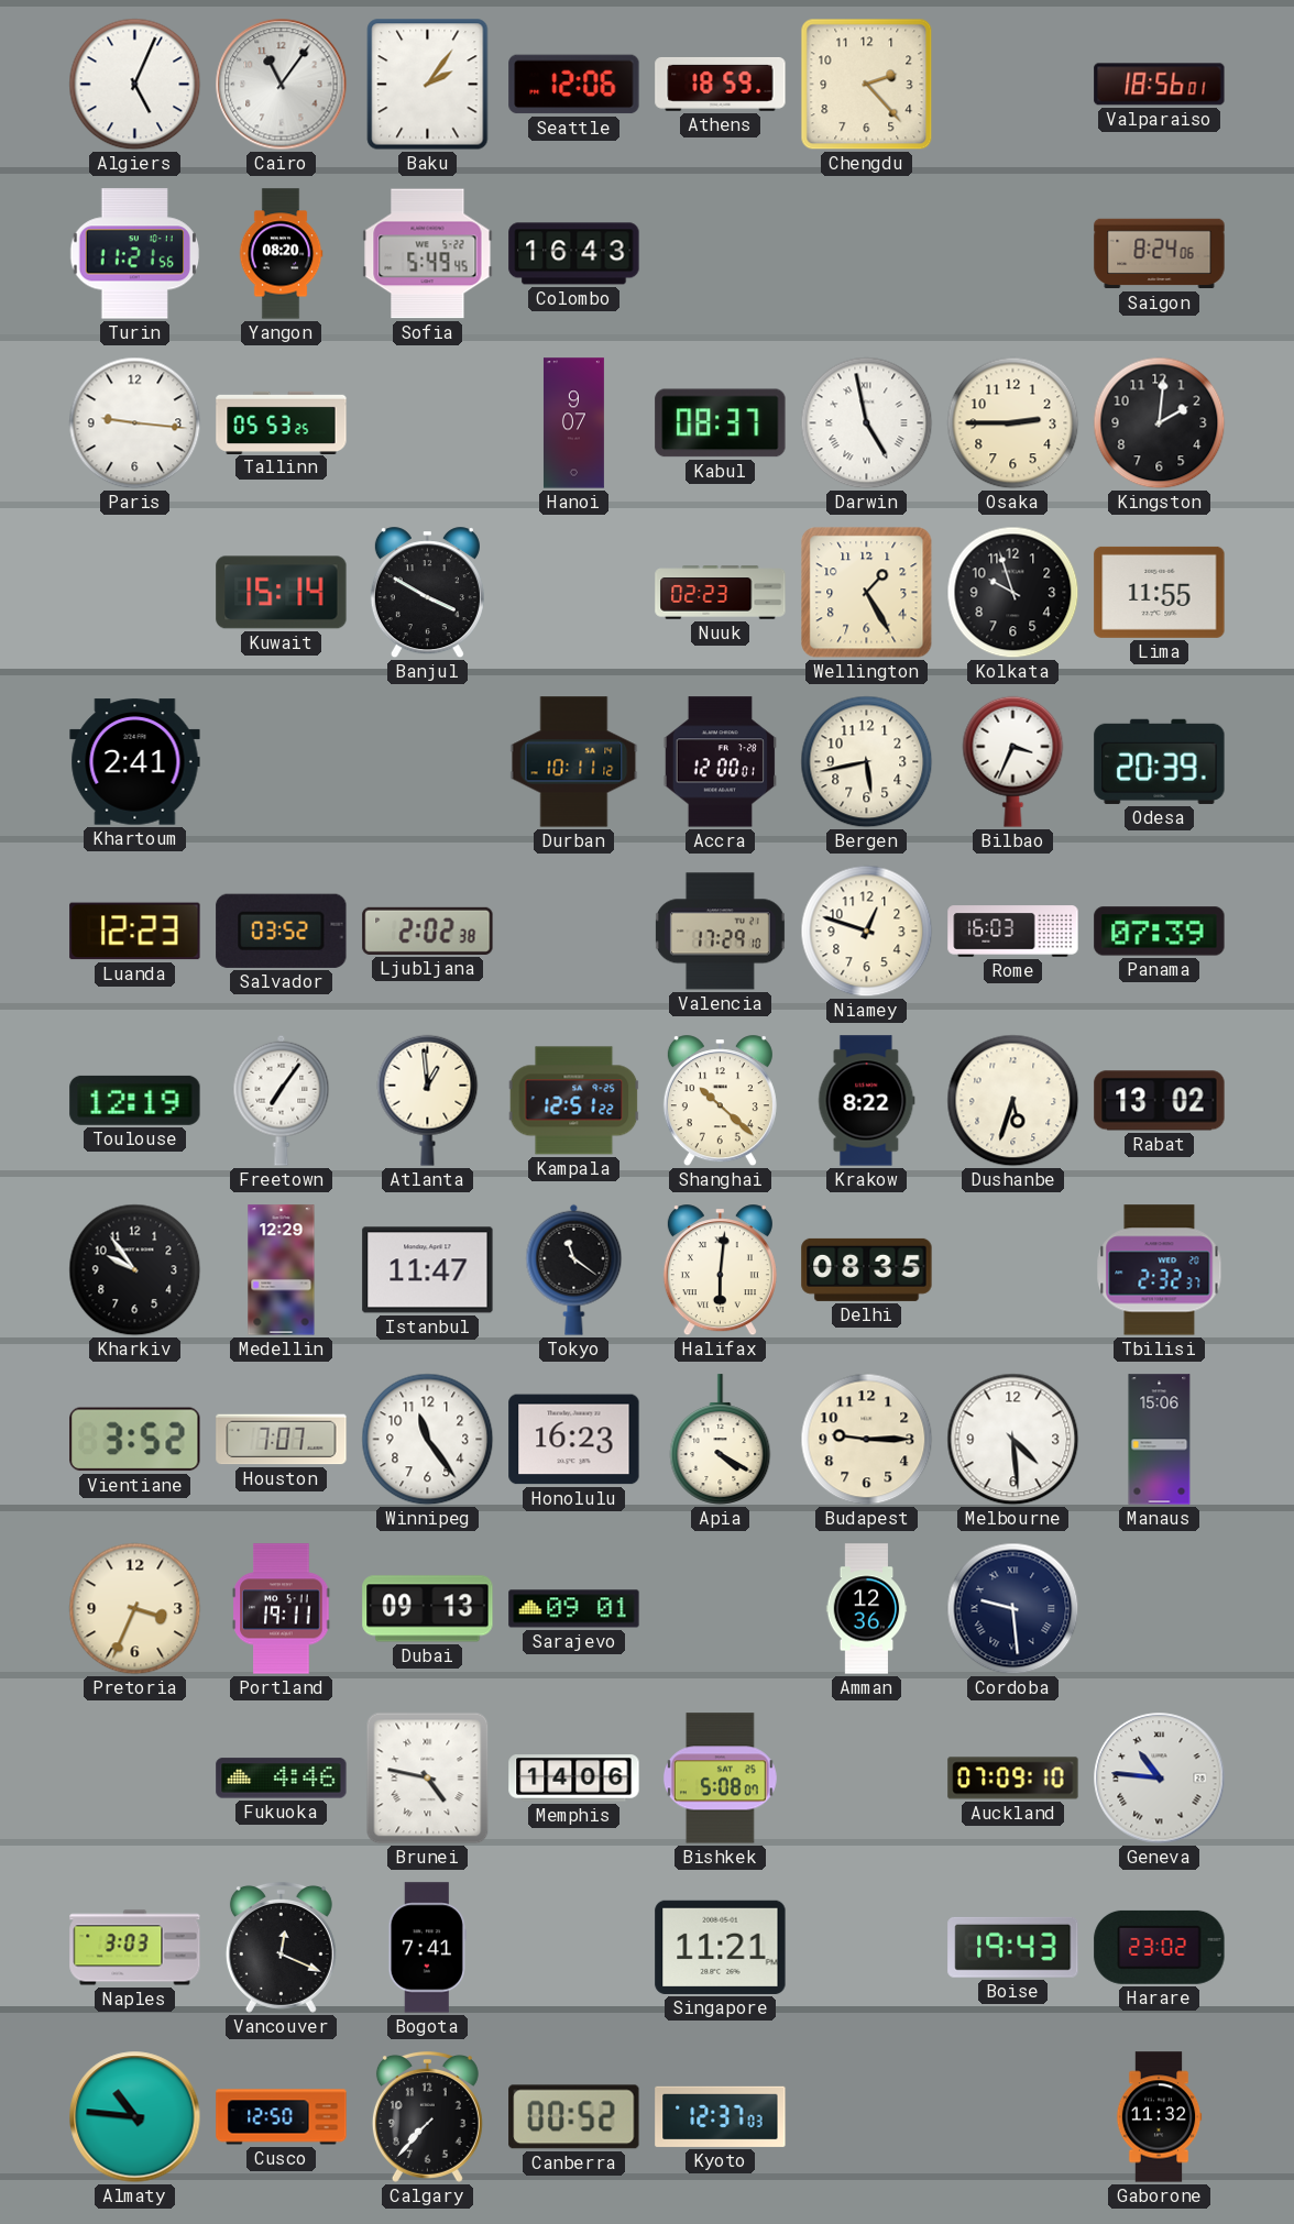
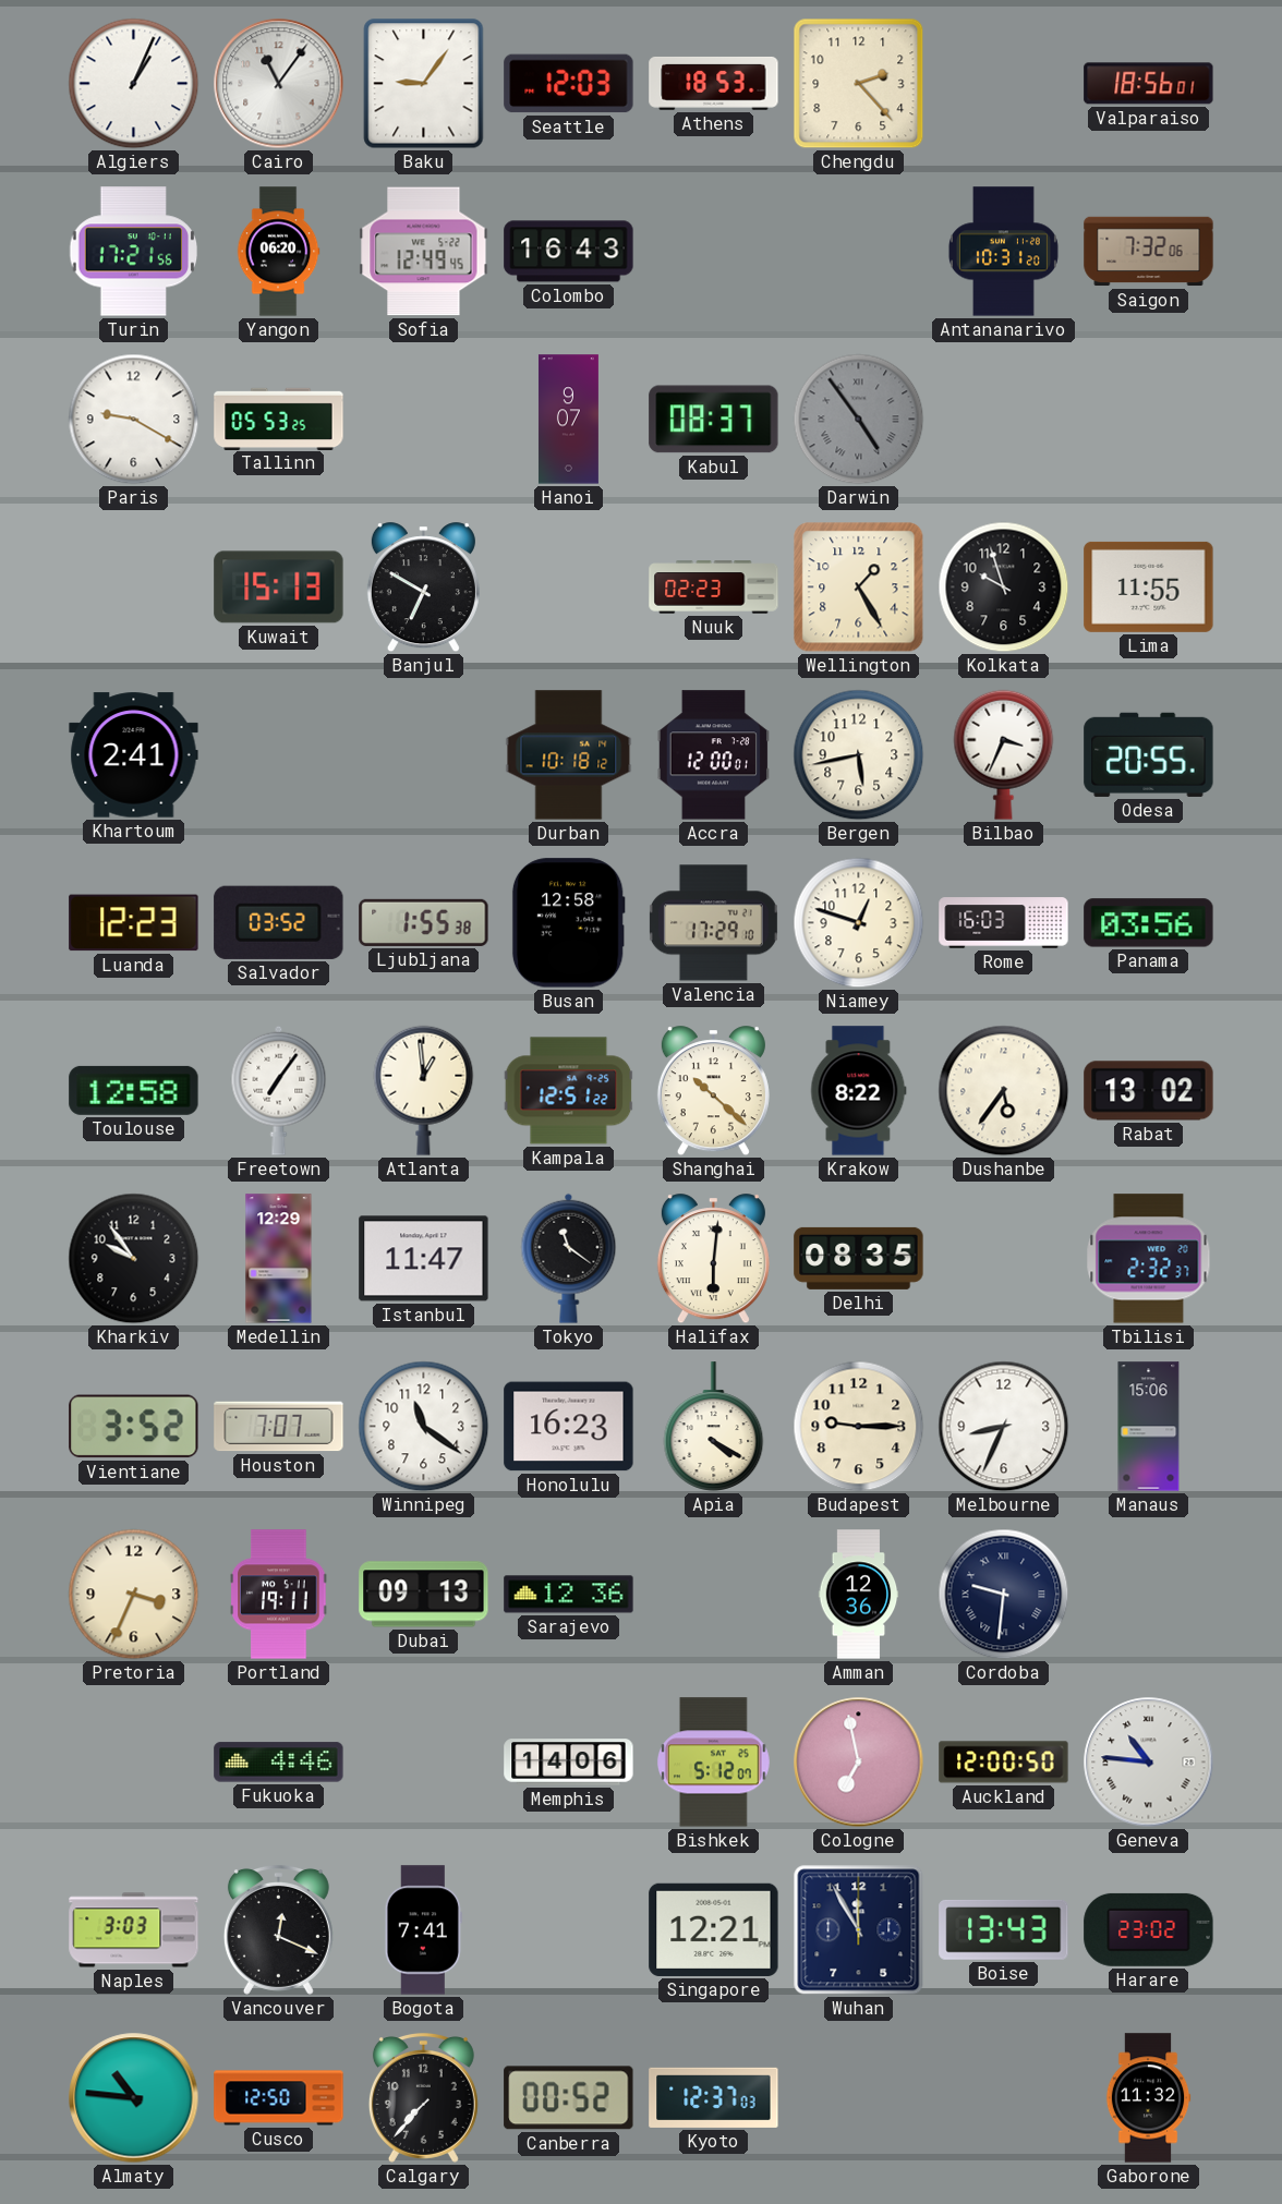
Algiers: 5:04 -> 1:04 (134, 84)
Baku: 2:06 -> 9:06 (424, 84)
Seattle: 12:06 -> 12:03 (569, 84)
Athens: 18:59 -> 18:53 (714, 83)
Turin: 11:21 -> 17:21 (134, 252)
Yangon: 08:20 -> 06:20 (278, 252)
Sofia: 5:49 -> 12:49 (424, 252)
Antananarivo: none -> 10:31 (1003, 252)
Saigon: 8:24 -> 7:32 (1149, 252)
Paris: 9:16 -> 9:20 (134, 420)
Darwin: 4:58 -> 4:54 (859, 420)
Darwin dial: white -> grey (859, 420)
Osaka: 2:45 -> none (1013, 423)
Kingston: 2:01 -> none (1160, 423)
Kuwait: 15:14 -> 15:13 (279, 588)
Banjul: 3:50 -> 6:50 (423, 588)
Durban: 10:11 -> 10:18 (569, 755)
Odesa: 20:39 -> 20:55 (1149, 754)
Ljubljana: 2:02 -> 1:55 (424, 922)
Busan: none -> 12:58 (568, 923)
Panama: 07:39 -> 03:56 (1149, 923)
Toulouse: 12:19 -> 12:58 (134, 1090)
Dushanbe: 5:33 -> 5:36 (1004, 1091)
Winnipeg: 11:24 -> 11:21 (424, 1427)
Melbourne: 4:29 -> 8:34 (1004, 1427)
Sarajevo: 09:01 -> 12:36 (569, 1595)
Cordoba: 9:29 -> 9:31 (1004, 1595)
Brunei: 4:47 -> none (428, 1779)
Bishkek: 5:08 -> 5:12 (713, 1763)
Cologne: none -> 6:58 (859, 1763)
Auckland: 07:09 -> 12:00 (1004, 1763)
Singapore: 11:21 -> 12:21 (714, 1929)
Wuhan: none -> 11:55 (859, 1930)
Boise: 19:43 -> 13:43 (1004, 1929)
